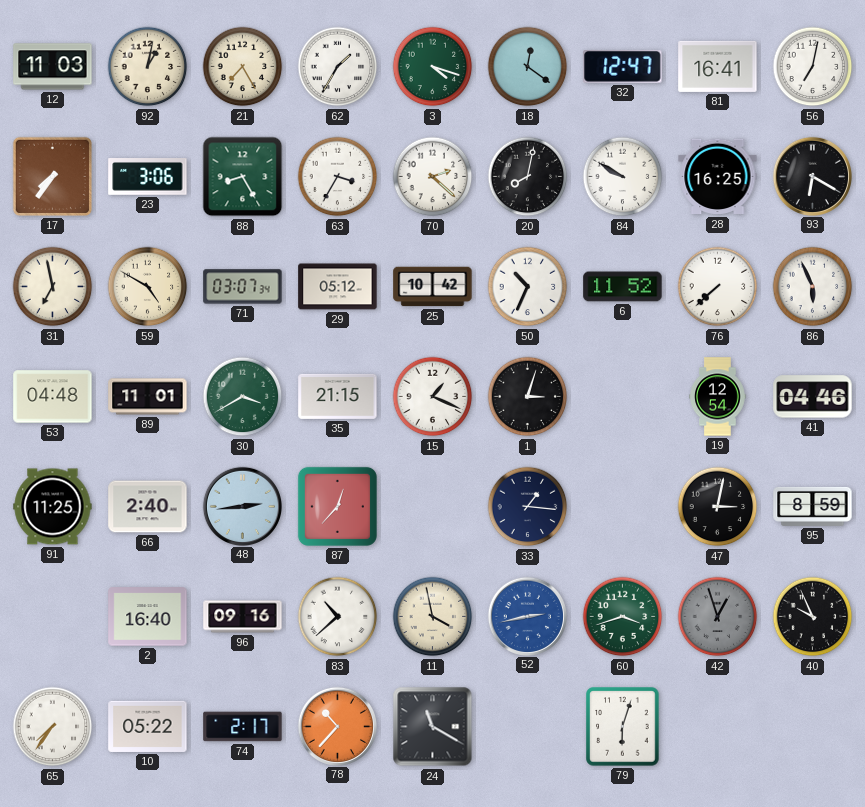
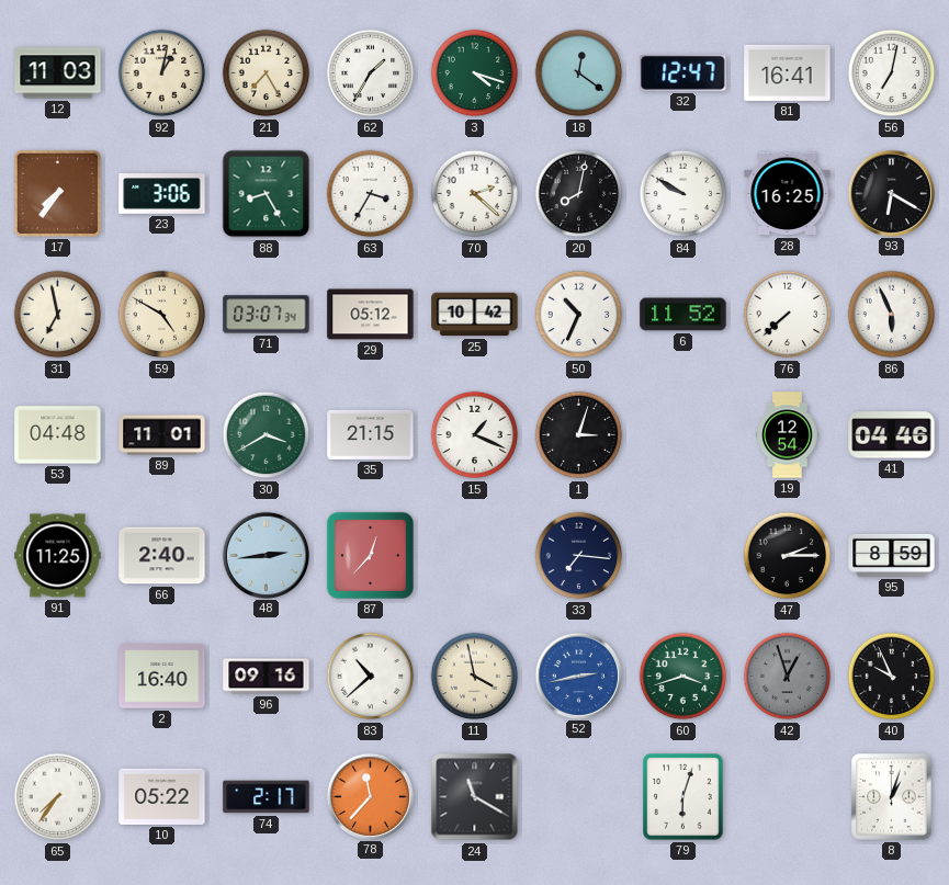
33: 1:16 -> 7:16 (579, 556)
47: 3:02 -> 2:15 (788, 556)
78: 10:37 -> 11:37 (370, 796)
8: none -> 1:03 (892, 797)
